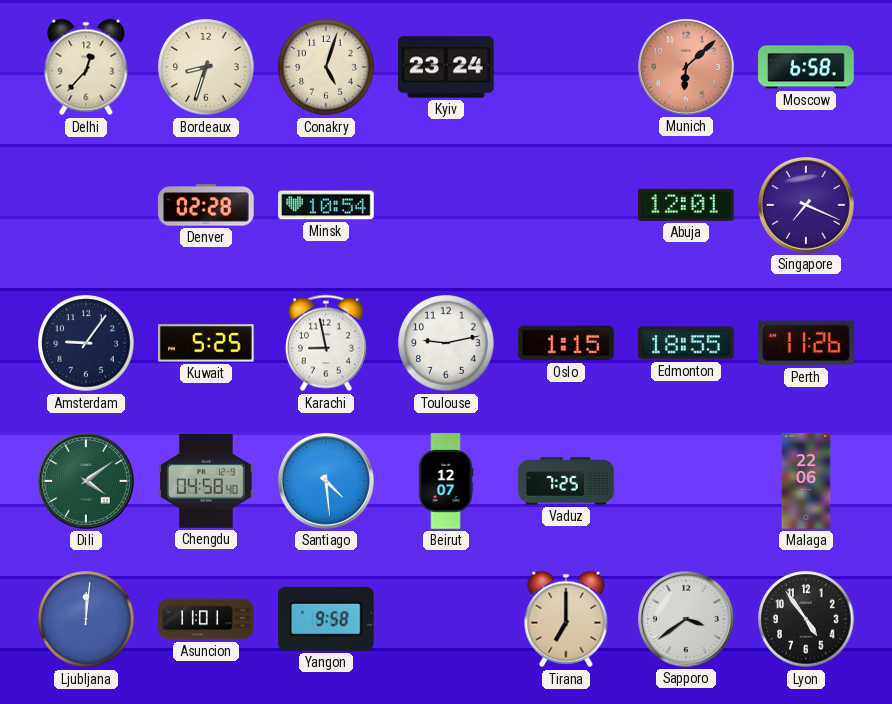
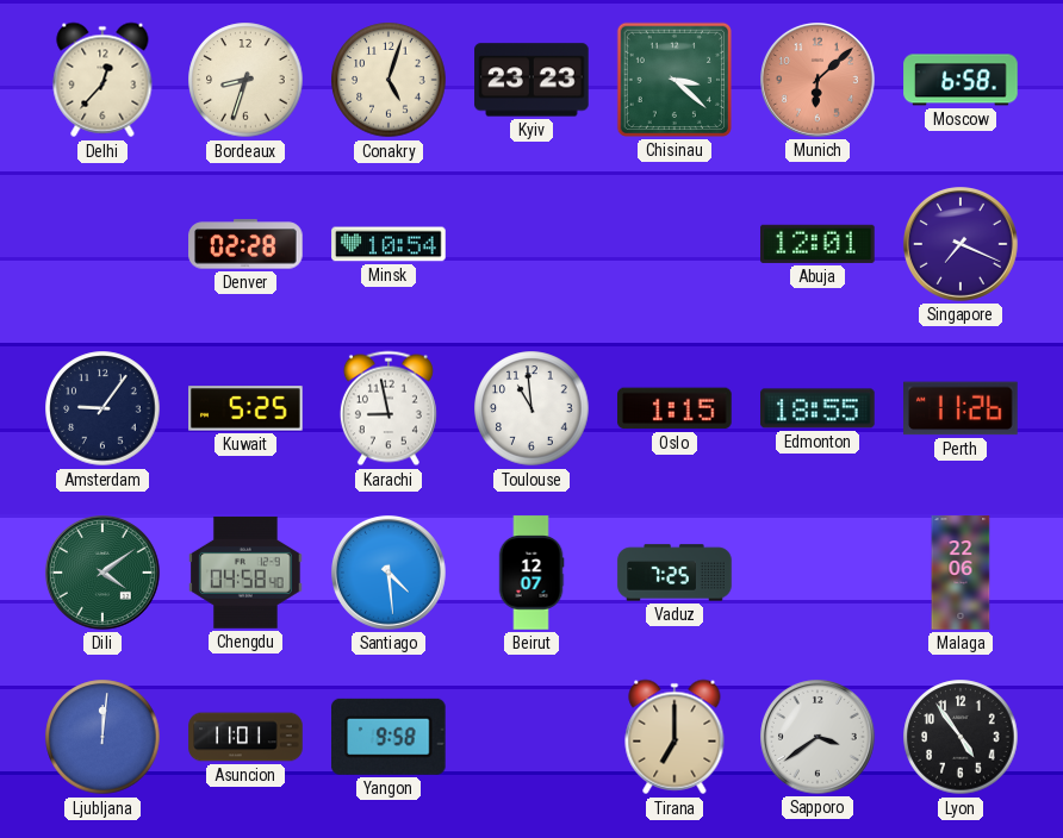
Kyiv: 23:24 -> 23:23 (531, 80)
Chisinau: none -> 3:22 (675, 80)
Toulouse: 9:13 -> 10:59 (531, 408)
